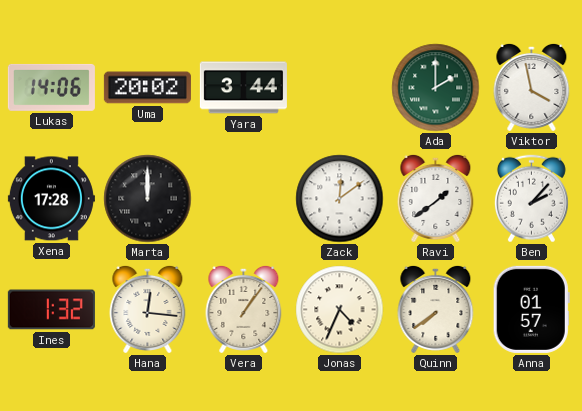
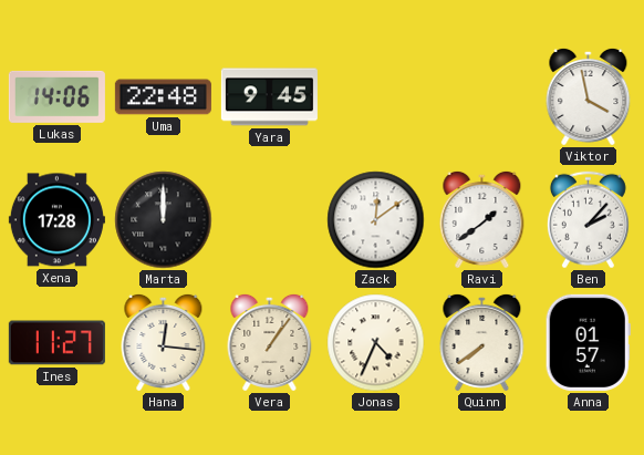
Uma: 20:02 -> 22:48 (163, 97)
Yara: 3:44 -> 9:45 (269, 97)
Ada: 2:00 -> none (436, 88)
Ines: 1:32 -> 11:27 (56, 343)
